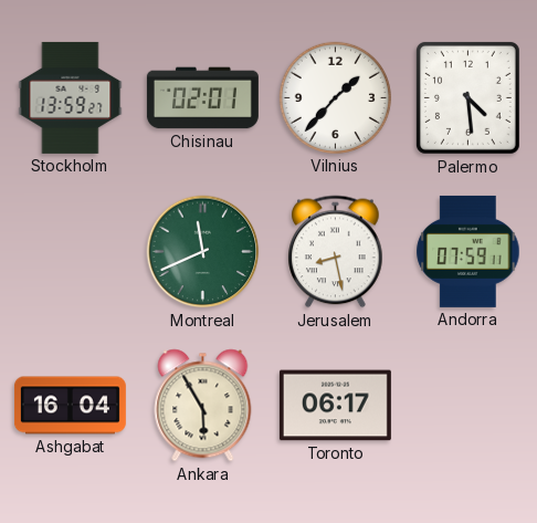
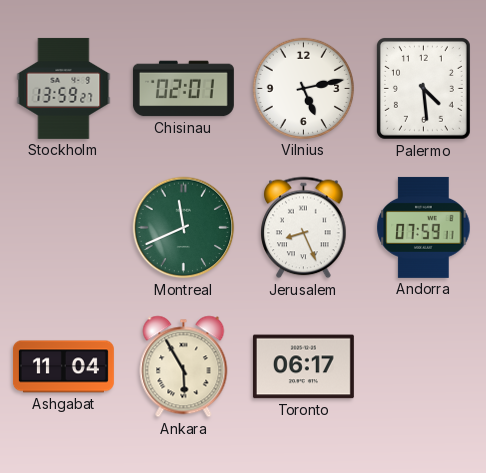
Vilnius: 1:37 -> 5:13 (303, 88)
Jerusalem: 8:28 -> 8:26 (304, 228)
Ashgabat: 16:04 -> 11:04 (63, 367)
